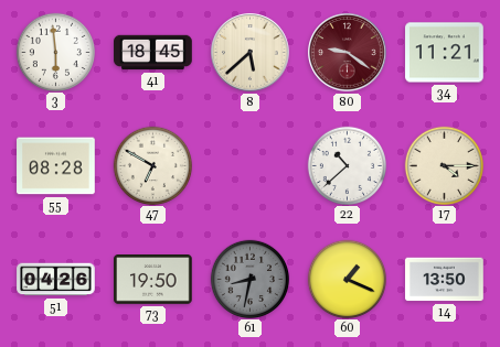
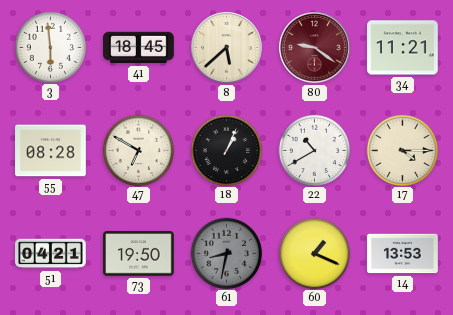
18: none -> 1:04 (226, 150)
22: 10:38 -> 10:40 (314, 150)
51: 04:26 -> 04:21 (51, 254)
14: 13:50 -> 13:53 (403, 254)
